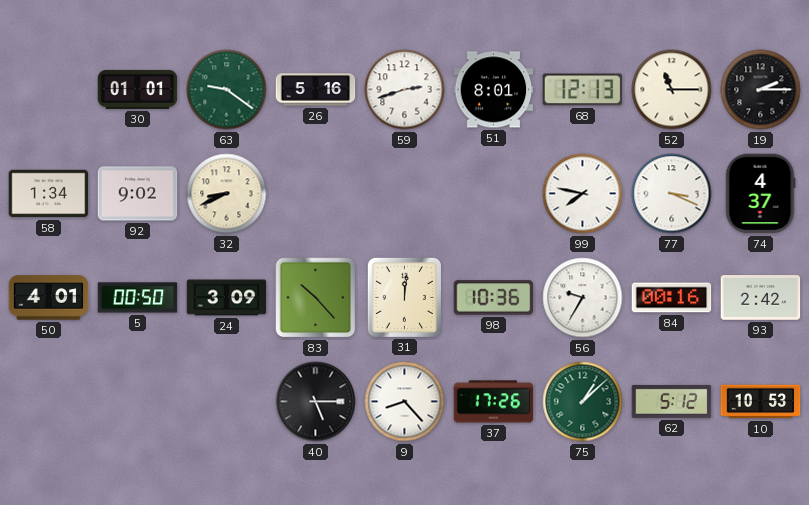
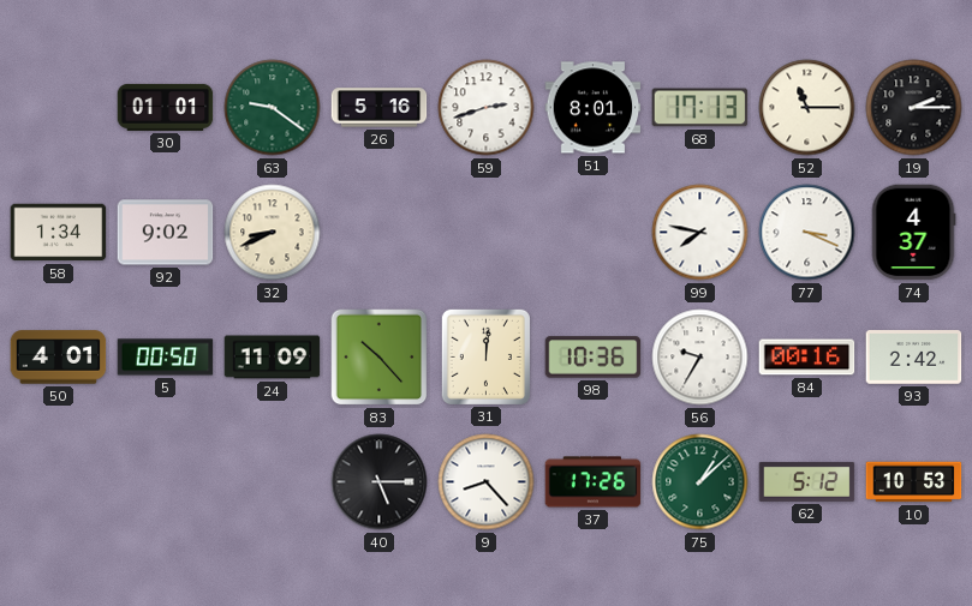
68: 12:13 -> 17:13 (700, 108)
24: 3:09 -> 11:09 (273, 358)
